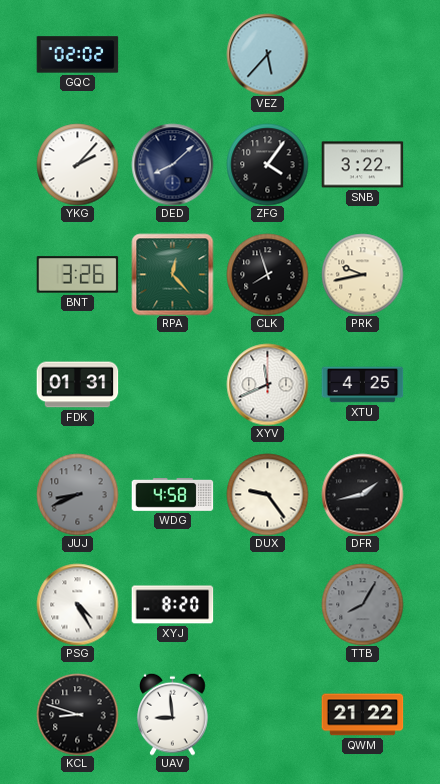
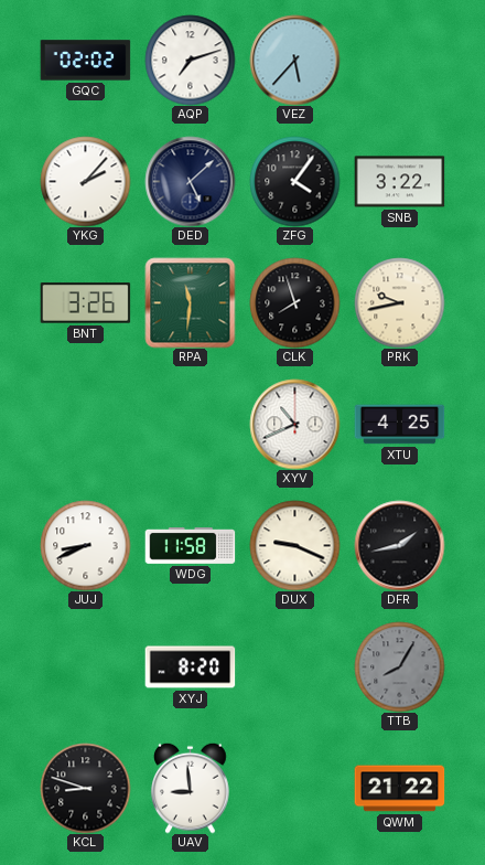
AQP: none -> 7:12 (190, 60)
DED: 8:08 -> 5:08 (190, 181)
RPA: 12:23 -> 11:31 (190, 302)
FDK: 01:31 -> none (77, 385)
XYV: 11:41 -> 10:41 (294, 424)
JUJ dial: grey -> white (85, 545)
WDG: 4:58 -> 11:58 (190, 546)
DUX: 9:24 -> 9:19 (294, 545)
PSG: 4:25 -> none (77, 604)
